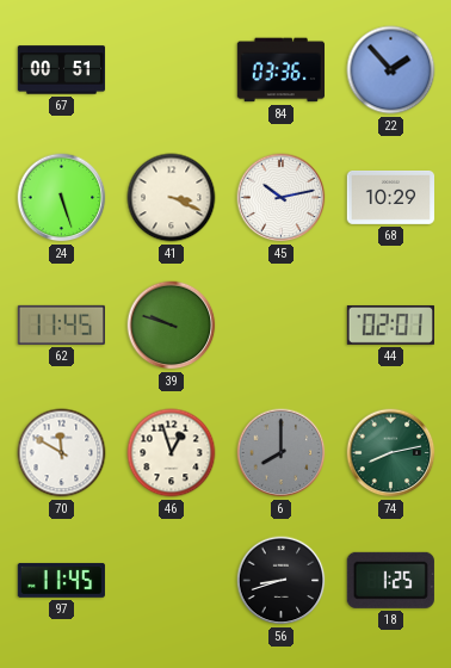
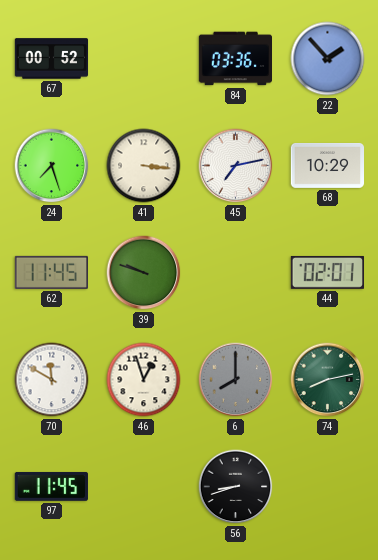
67: 00:51 -> 00:52 (52, 59)
24: 5:27 -> 7:27 (52, 166)
41: 3:19 -> 3:16 (144, 166)
45: 10:13 -> 7:13 (236, 166)
18: 1:25 -> none (390, 580)
